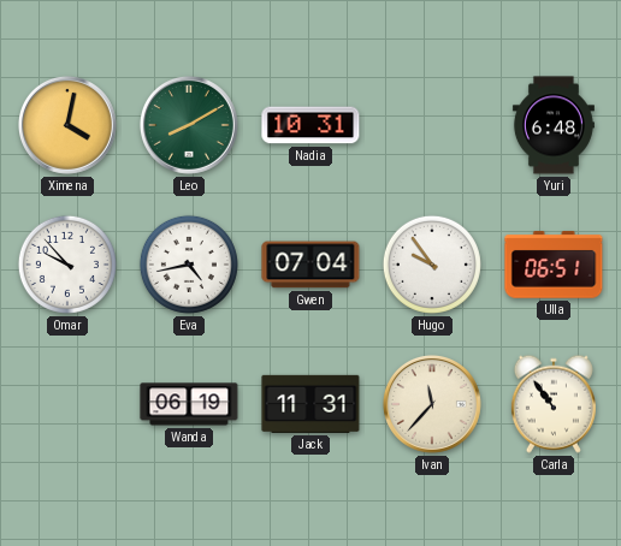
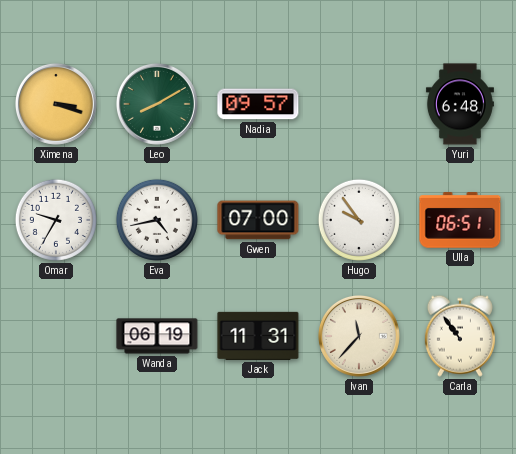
Ximena: 4:02 -> 3:18 (56, 104)
Nadia: 10:31 -> 09:57 (258, 104)
Omar: 9:53 -> 9:35 (56, 220)
Gwen: 07:04 -> 07:00 (258, 220)
